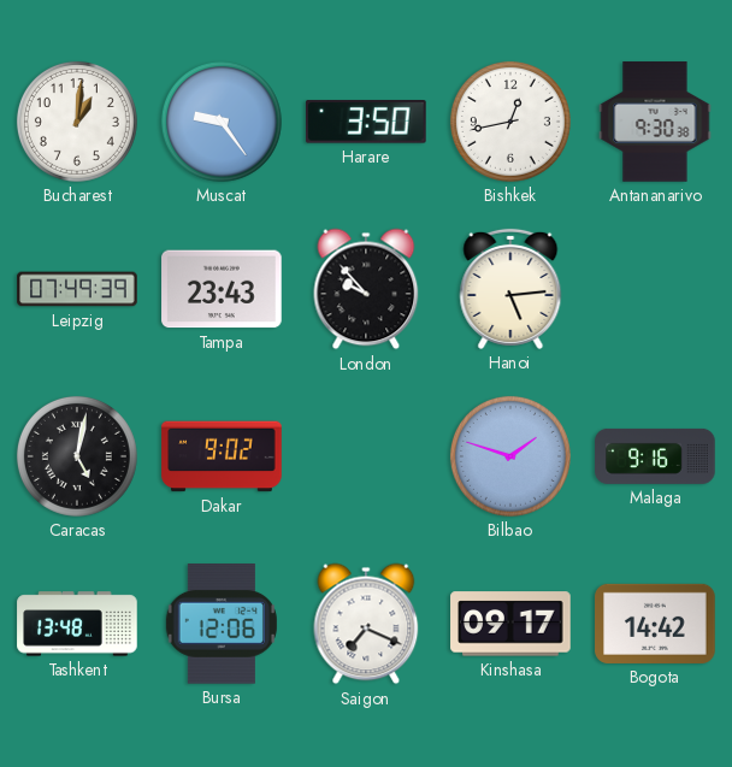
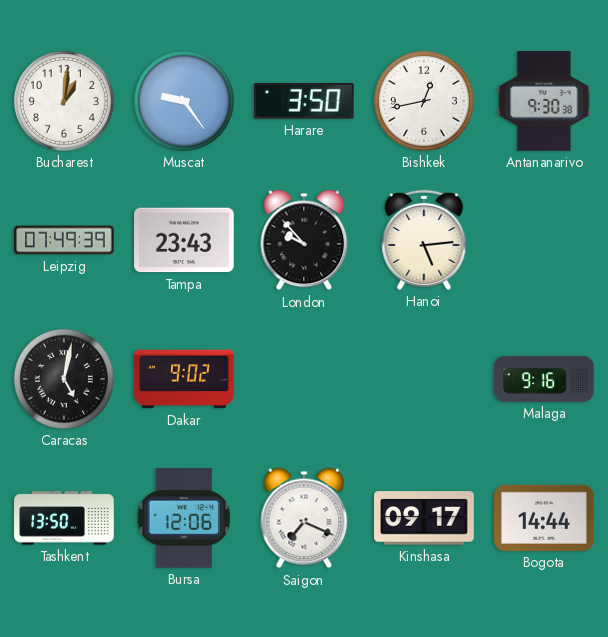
Bilbao: 1:48 -> none (510, 456)
Tashkent: 13:48 -> 13:50 (64, 518)
Bogota: 14:42 -> 14:44 (544, 518)
